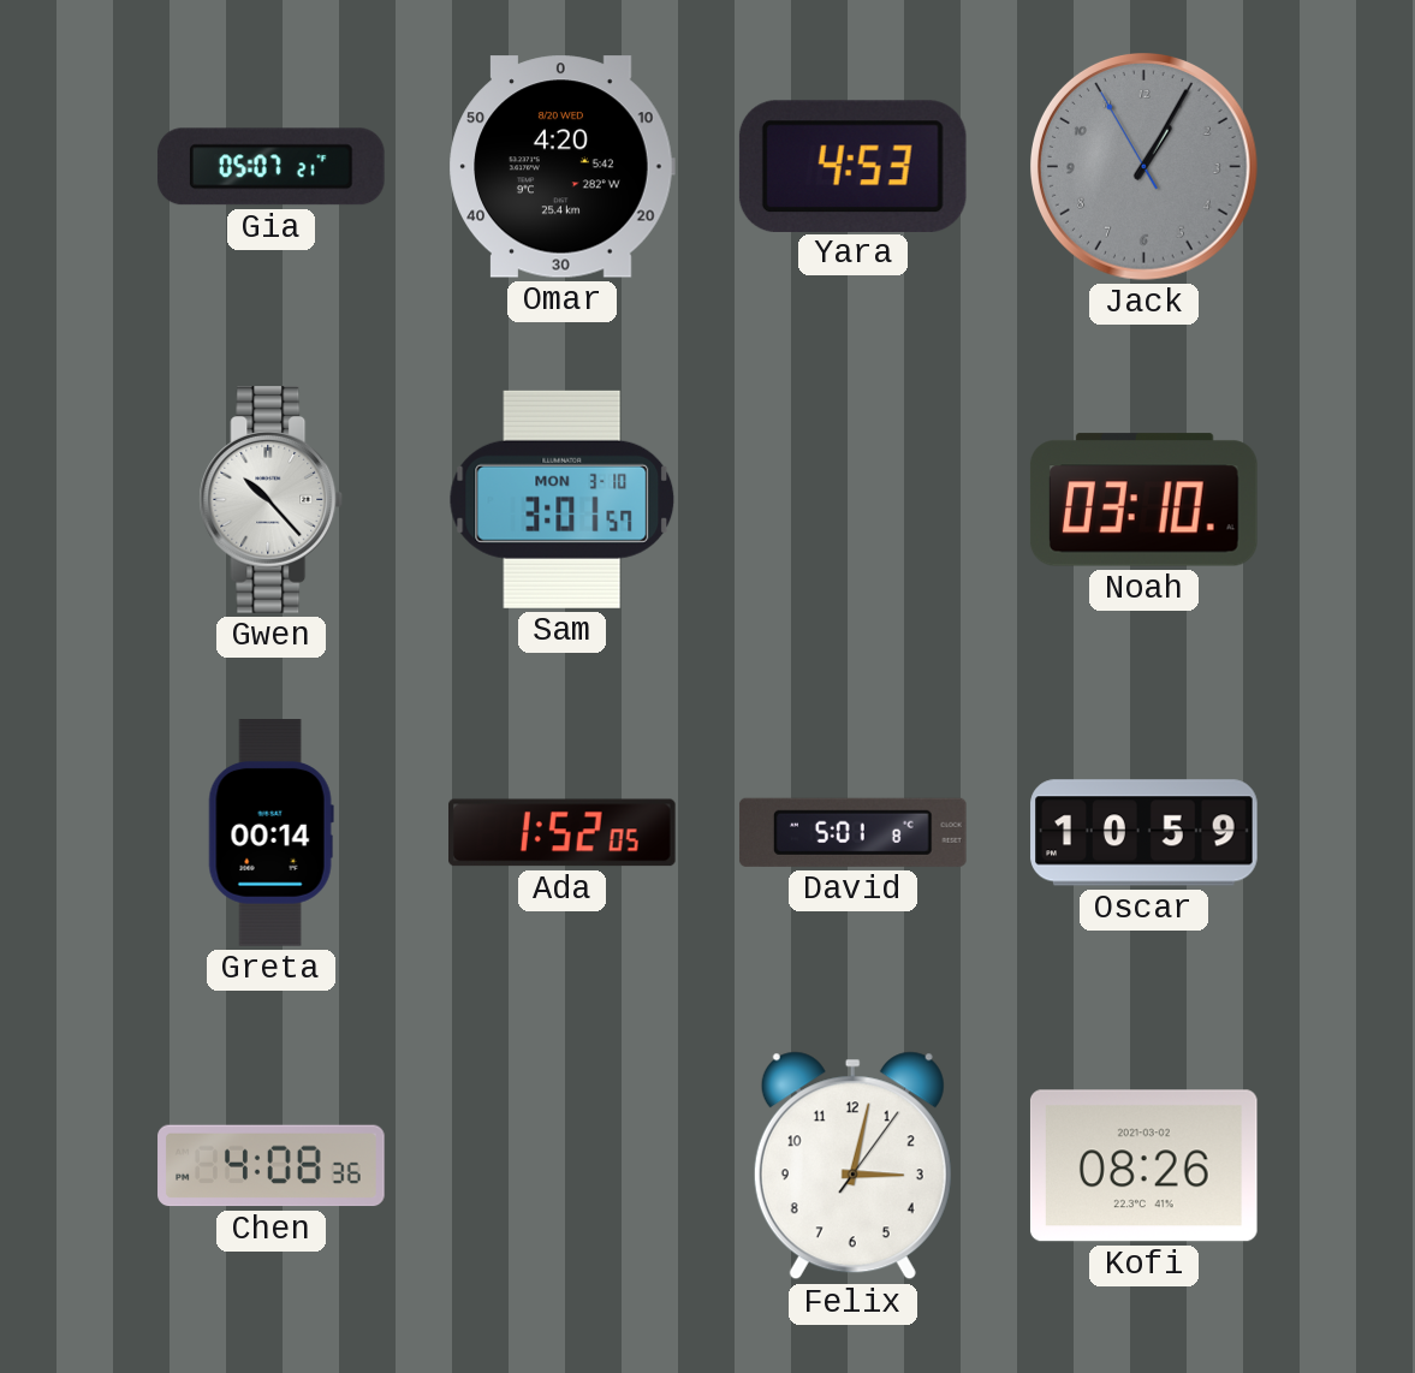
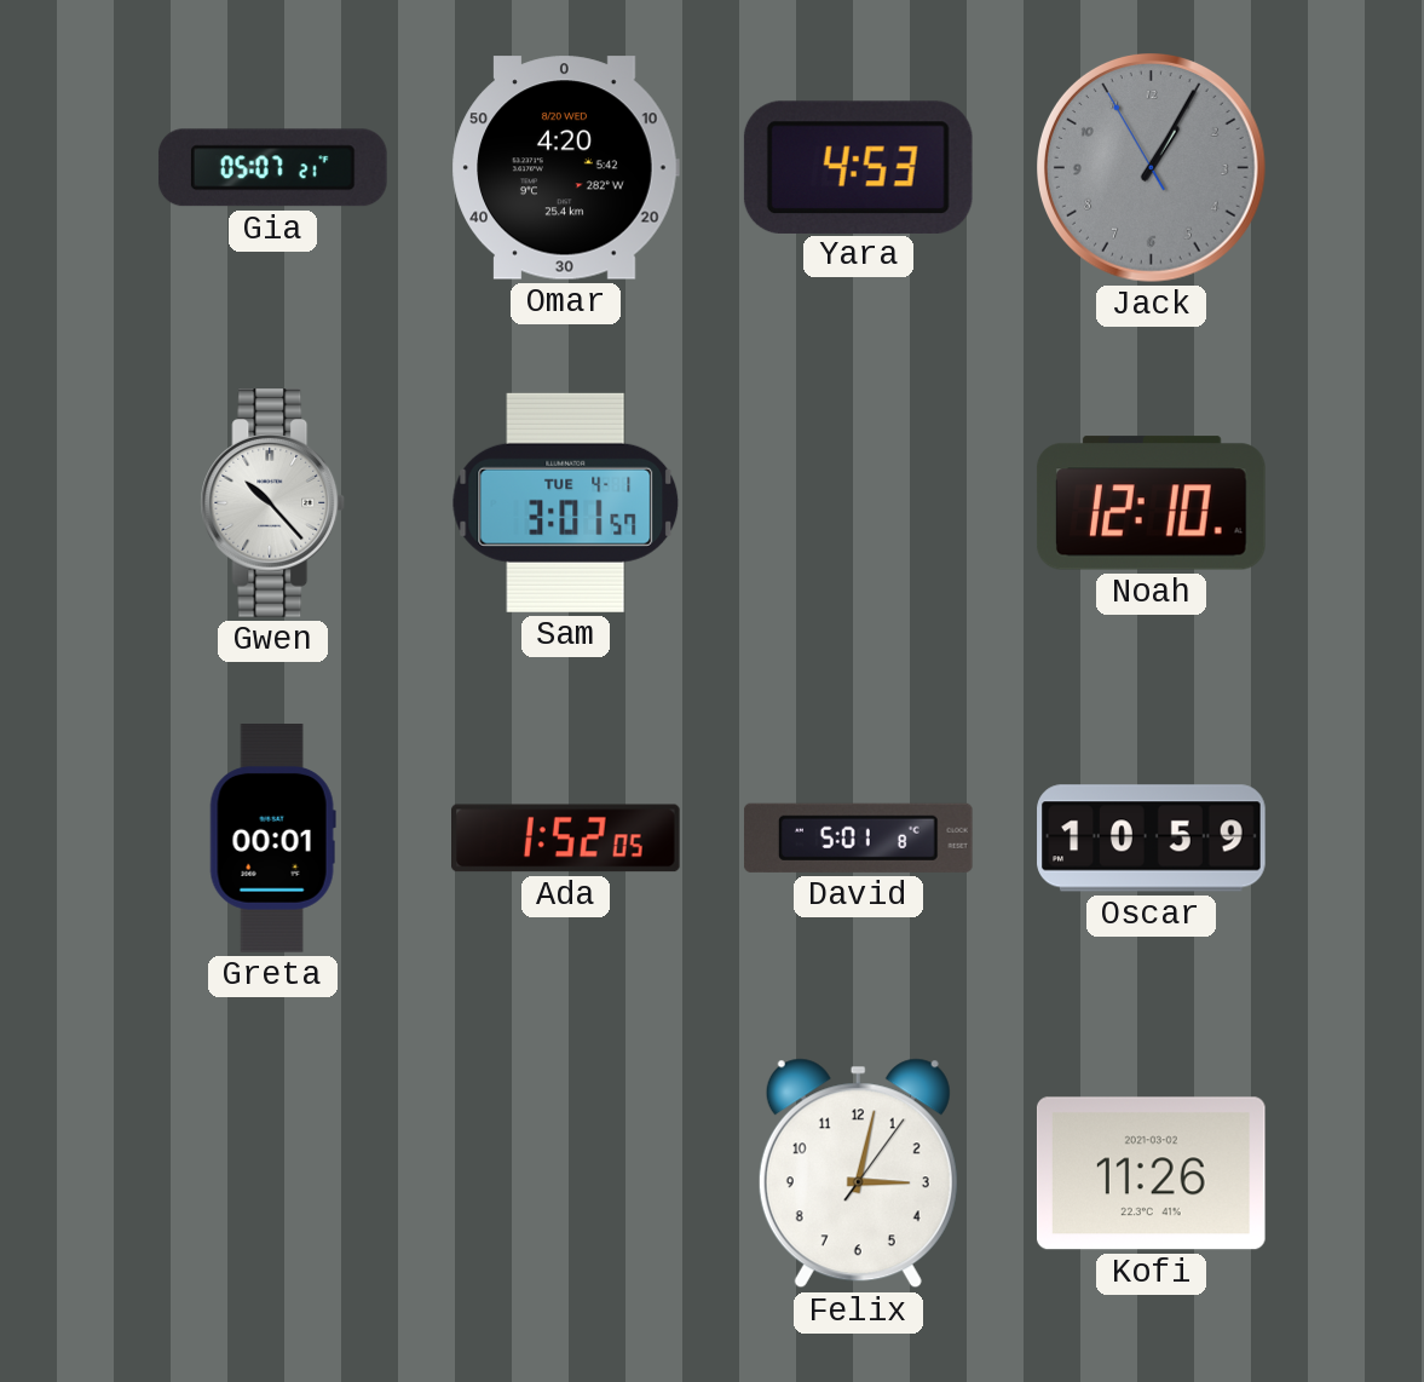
Sam date: MON 3-10 -> TUE 4-1 (566, 502)
Noah: 03:10 -> 12:10 (1152, 503)
Greta: 00:14 -> 00:01 (272, 839)
Chen: 4:08 -> none (272, 1166)
Kofi: 08:26 -> 11:26 (1151, 1174)
